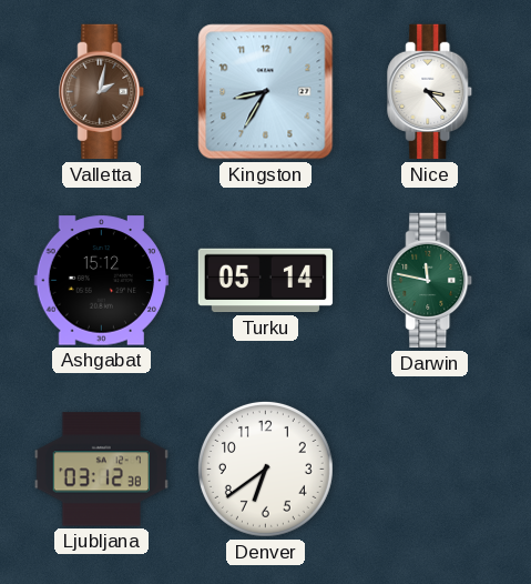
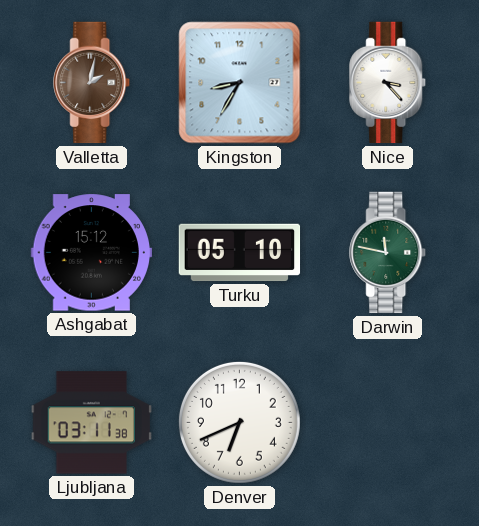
Turku: 05:14 -> 05:10 (240, 253)
Ljubljana: 03:12 -> 03:11 (91, 423)
Denver: 6:39 -> 6:41 (239, 422)
